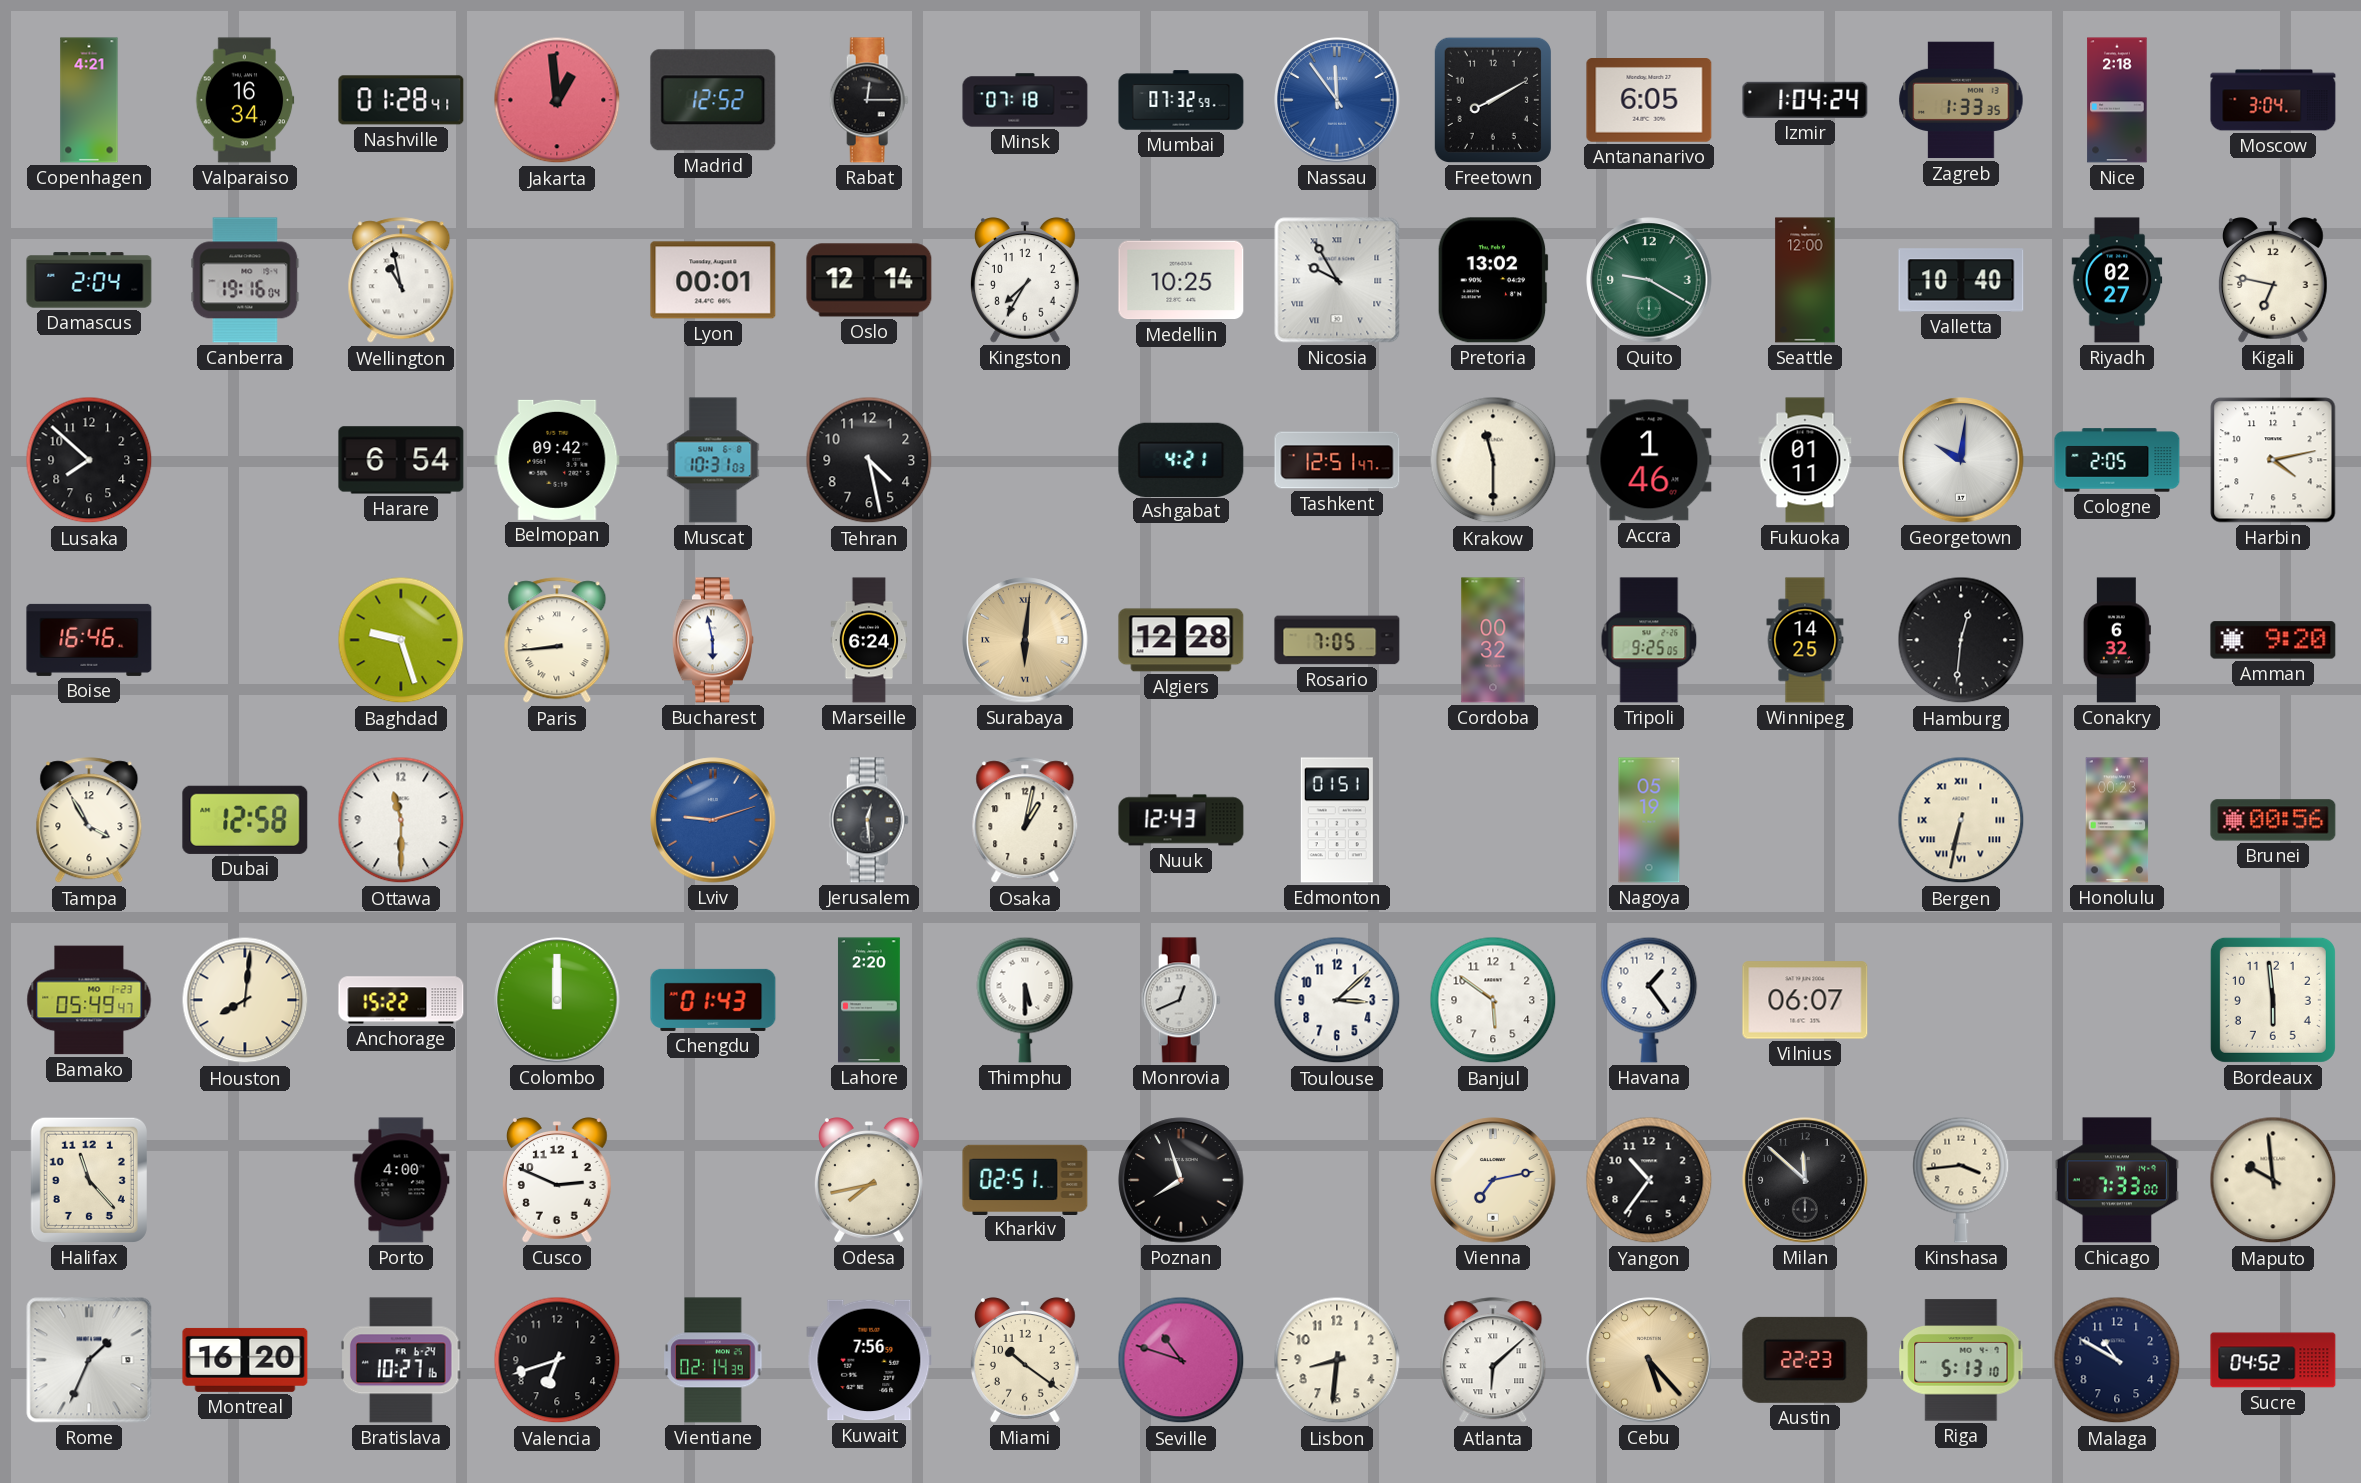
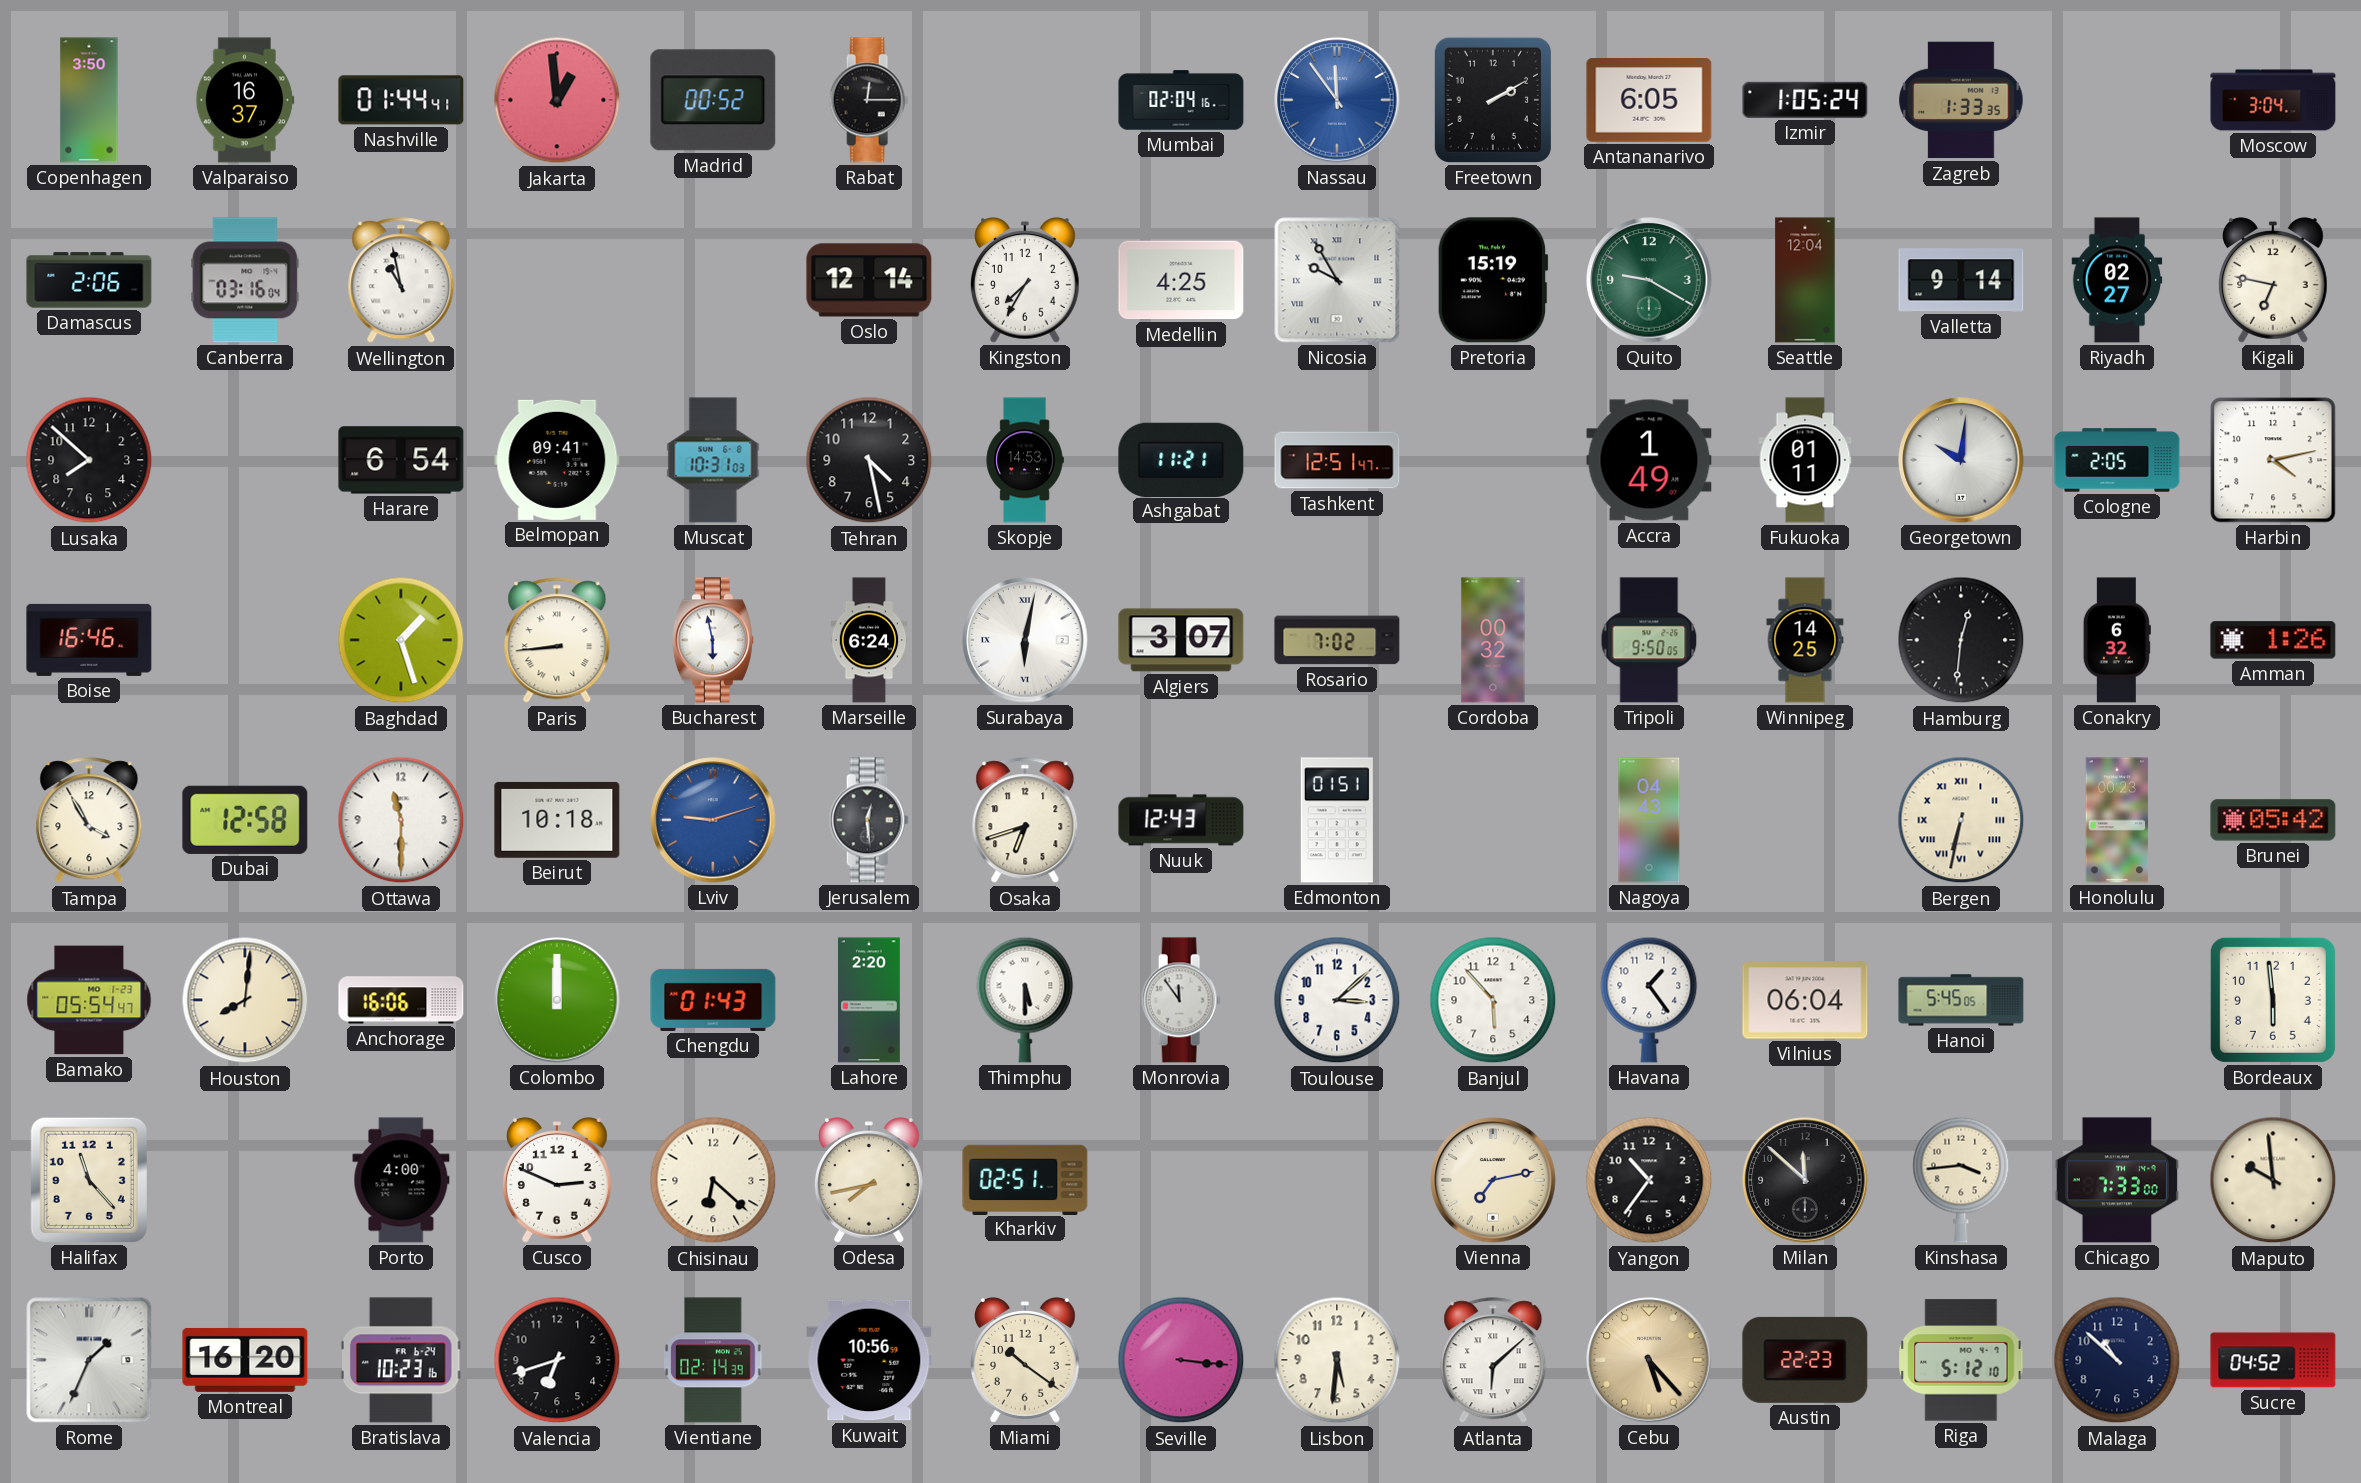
Copenhagen: 4:21 -> 3:50 (89, 100)
Valparaiso: 16:34 -> 16:37 (245, 100)
Nashville: 01:28 -> 01:44 (401, 100)
Madrid: 12:52 -> 00:52 (713, 100)
Minsk: 07:18 -> none (1025, 100)
Mumbai: 07:32 -> 02:04 (1181, 100)
Freetown: 8:10 -> 2:10 (1493, 100)
Izmir: 1:04 -> 1:05 (1805, 100)
Nice: 2:18 -> none (2117, 100)
Damascus: 2:04 -> 2:06 (89, 280)
Canberra: 19:16 -> 03:16 (245, 280)
Lyon: 00:01 -> none (713, 280)
Medellin: 10:25 -> 4:25 (1181, 280)
Pretoria: 13:02 -> 15:19 (1493, 280)
Seattle: 12:00 -> 12:04 (1805, 280)
Valletta: 10:40 -> 9:14 (1961, 280)
Belmopan: 09:42 -> 09:41 (557, 460)
Skopje: none -> 14:53 (1025, 460)
Ashgabat: 4:21 -> 11:21 (1181, 459)
Krakow: 11:30 -> none (1493, 460)
Accra: 1:46 -> 1:49 (1649, 460)
Baghdad: 9:27 -> 1:27 (401, 640)
Surabaya: 6:01 -> 6:02 (1025, 640)
Surabaya dial: champagne -> white (1025, 640)
Algiers: 12:28 -> 3:07 (1181, 640)
Rosario: 7:05 -> 7:02 (1337, 640)
Tripoli: 9:25 -> 9:50 (1649, 640)
Amman: 9:20 -> 1:26 (2273, 640)
Beirut: none -> 10:18 (557, 820)
Osaka: 1:02 -> 6:42 (1025, 821)
Nagoya: 05:19 -> 04:43 (1649, 820)
Brunei: 00:56 -> 05:42 (2273, 820)
Bamako: 05:49 -> 05:54 (89, 1000)
Anchorage: 15:22 -> 16:06 (401, 1000)
Monrovia: 12:41 -> 11:54 (1181, 1000)
Banjul: 5:51 -> 5:53 (1493, 1000)
Vilnius: 06:07 -> 06:04 (1805, 1000)
Hanoi: none -> 5:45 (1961, 1000)
Chisinau: none -> 6:22 (713, 1180)
Poznan: 7:57 -> none (1181, 1180)
Bratislava: 10:27 -> 10:23 (401, 1360)
Kuwait: 7:56 -> 10:56 (869, 1360)
Seville: 10:48 -> 3:16 (1181, 1360)
Lisbon: 8:31 -> 5:31 (1337, 1360)
Riga: 5:13 -> 5:12 (1961, 1360)
Malaga: 10:50 -> 10:52 (2117, 1360)
